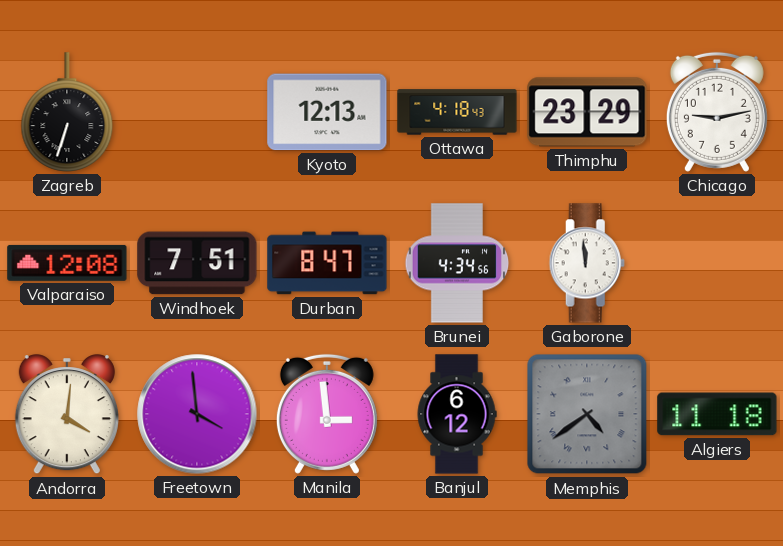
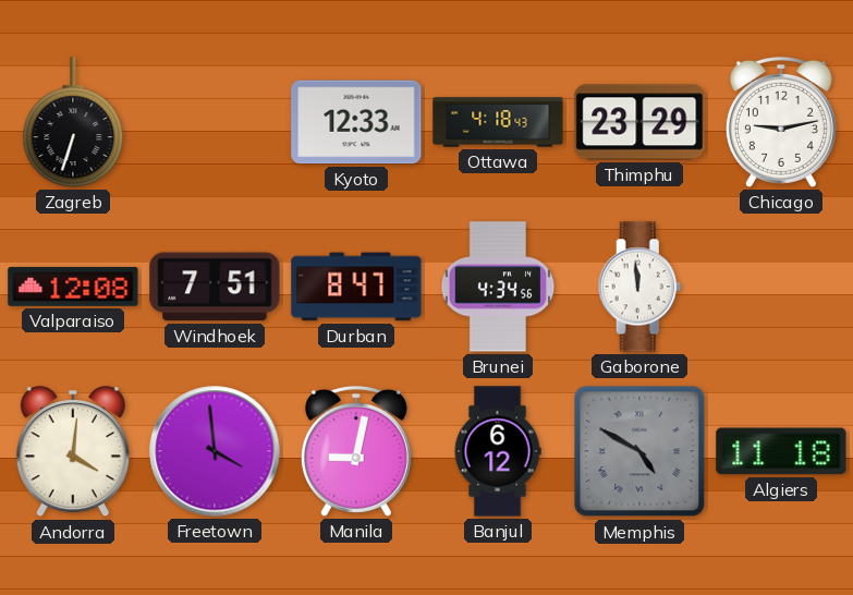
Kyoto: 12:13 -> 12:33 (356, 122)
Manila: 2:59 -> 9:02 (356, 451)
Memphis: 4:39 -> 4:50 (639, 451)
